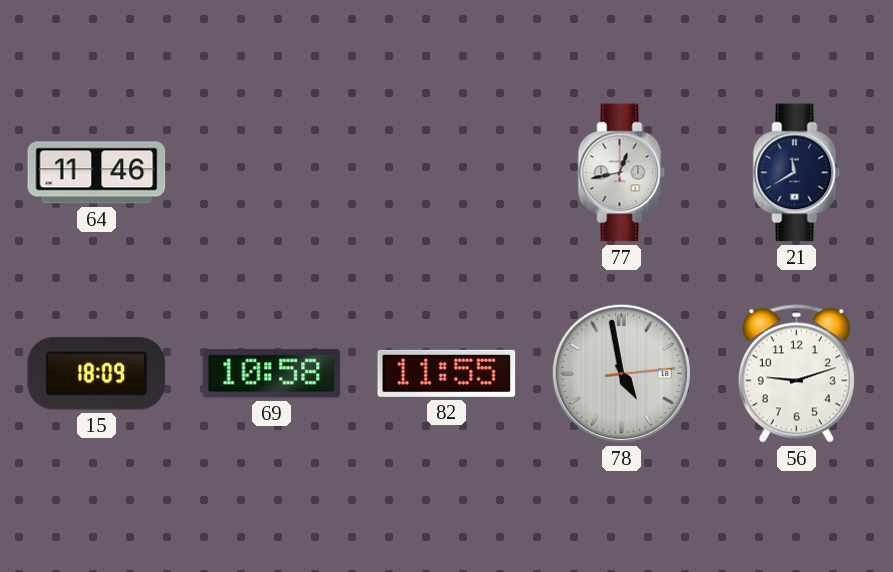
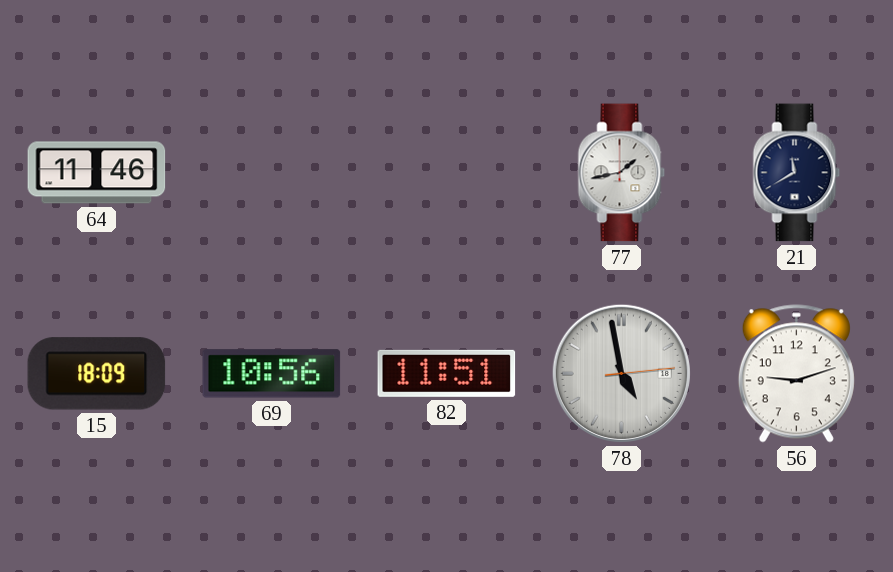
77: 12:43 -> 1:43 (622, 173)
69: 10:58 -> 10:56 (272, 374)
82: 11:55 -> 11:51 (447, 373)
